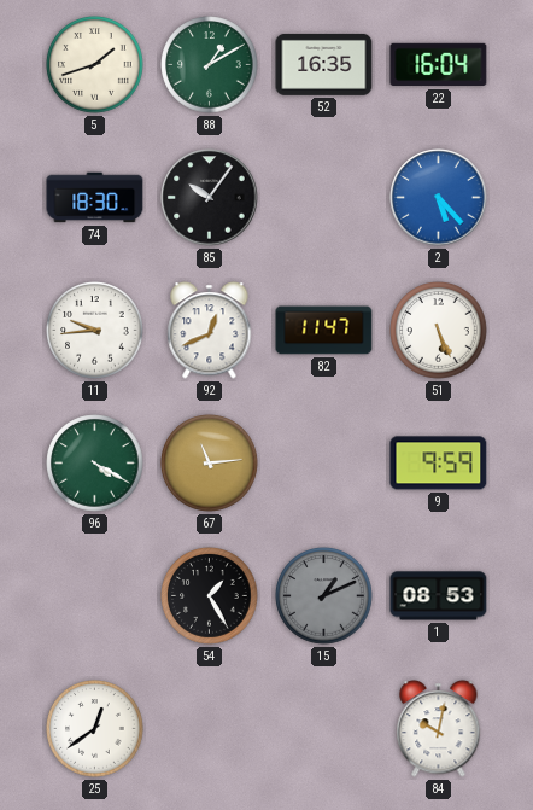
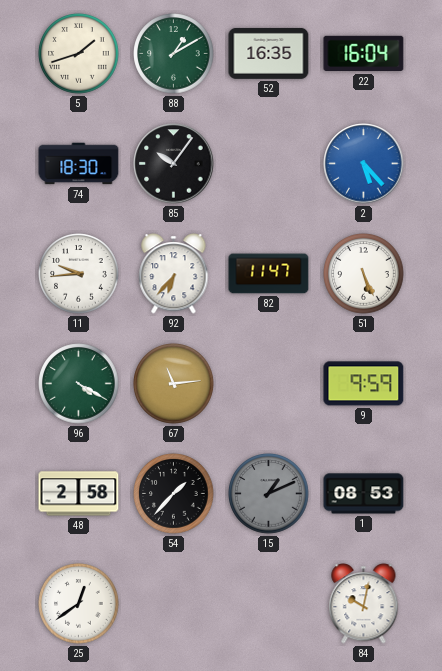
92: 12:41 -> 6:37 (174, 274)
48: none -> 2:58 (79, 494)
54: 1:25 -> 1:37 (174, 494)
